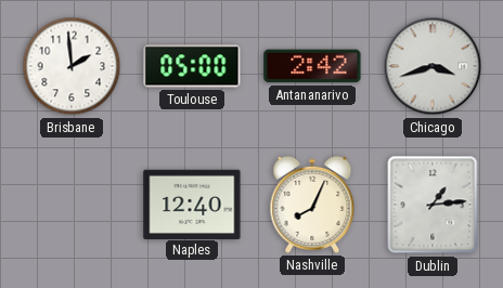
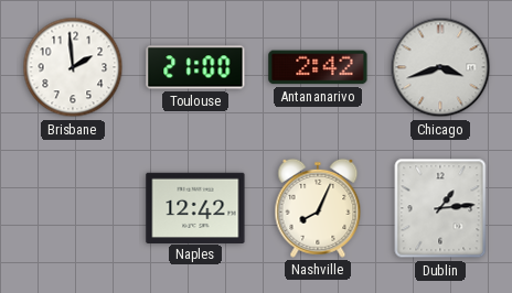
Toulouse: 05:00 -> 21:00 (195, 67)
Naples: 12:40 -> 12:42 (195, 207)
